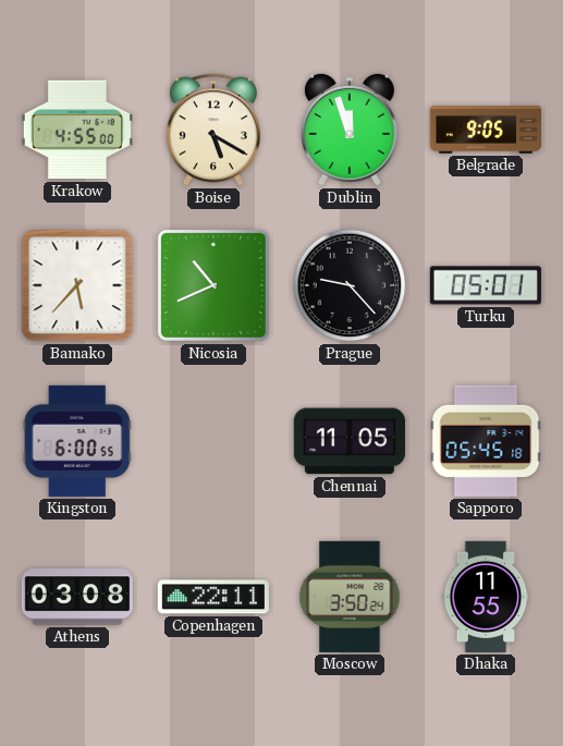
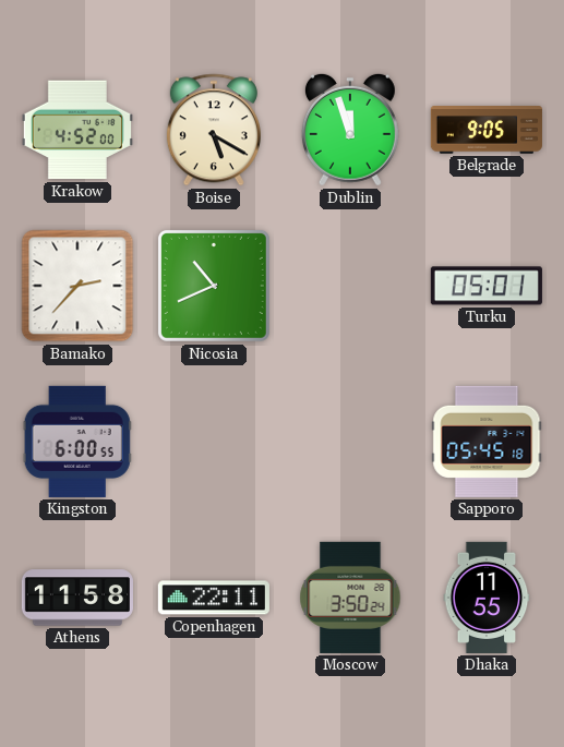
Krakow: 4:55 -> 4:52 (77, 130)
Bamako: 5:37 -> 2:37 (77, 286)
Prague: 9:23 -> none (350, 285)
Chennai: 11:05 -> none (350, 441)
Athens: 03:08 -> 11:58 (77, 598)
